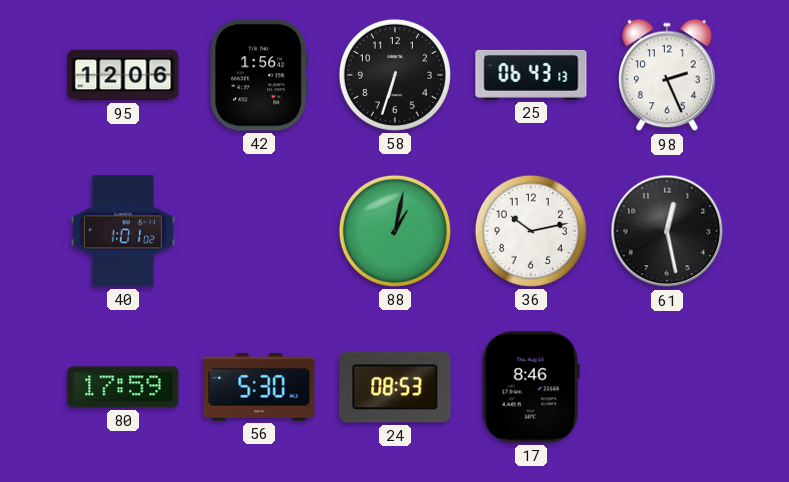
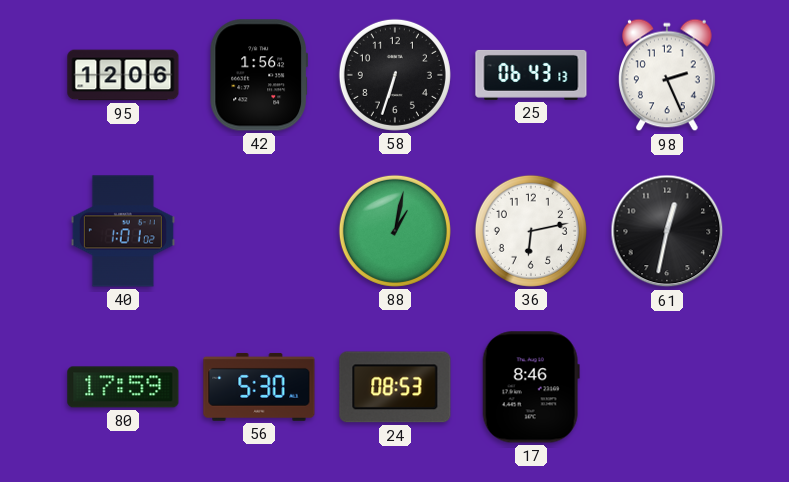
36: 10:13 -> 6:13 (531, 231)
61: 12:28 -> 12:32 (667, 231)
